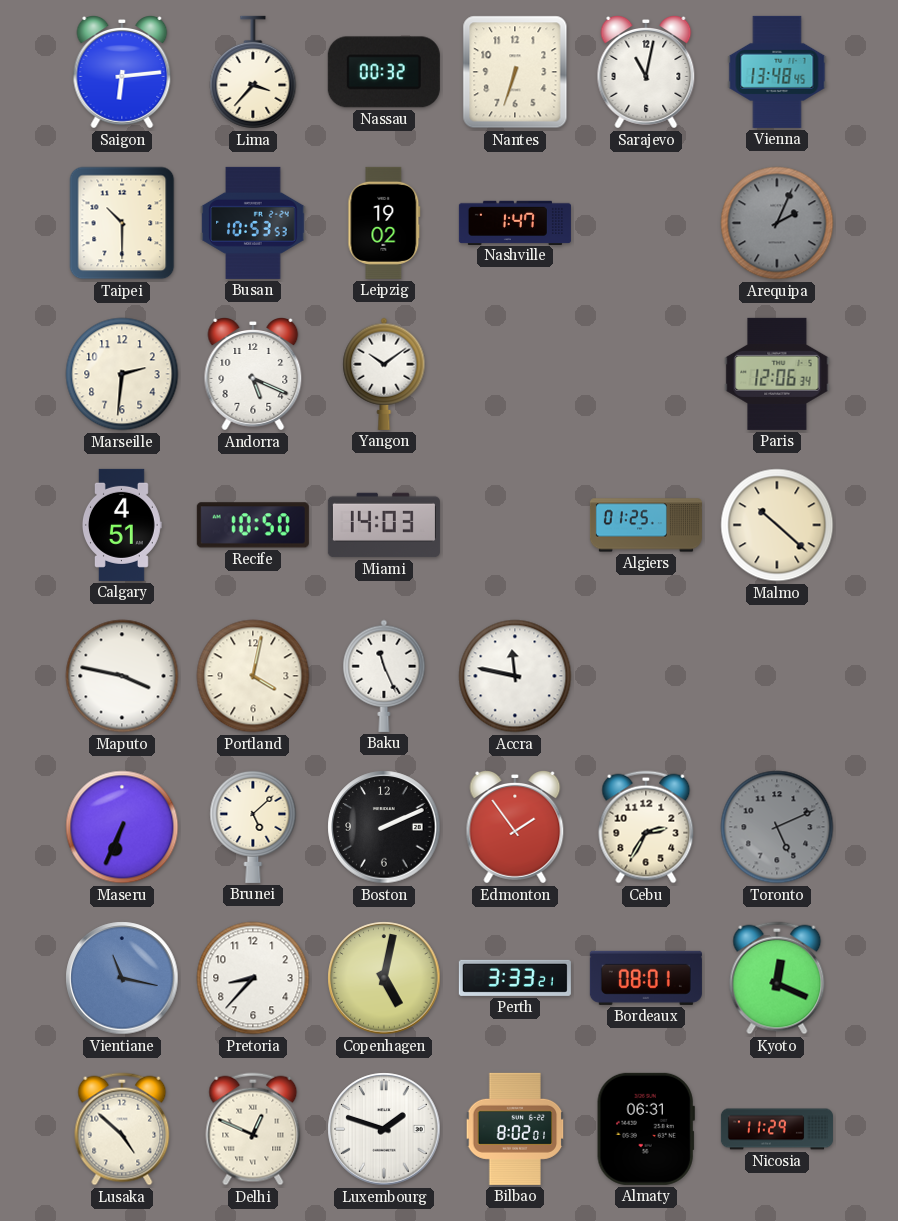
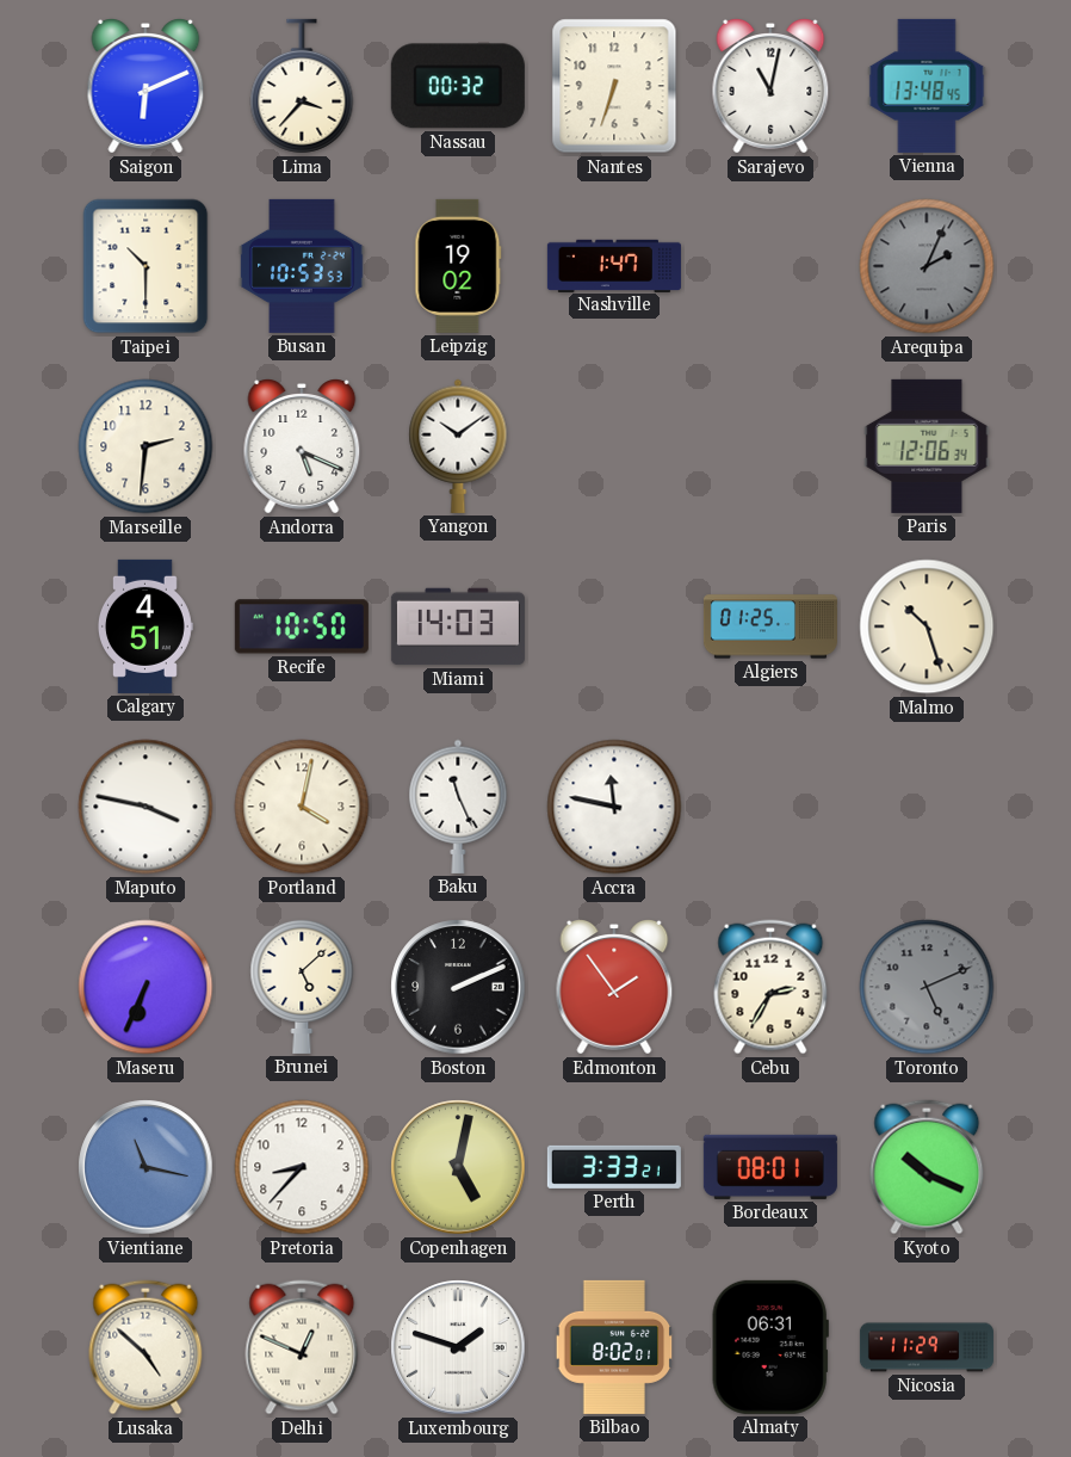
Saigon: 6:14 -> 6:11 (146, 87)
Malmo: 10:22 -> 10:27 (927, 626)
Kyoto: 12:19 -> 10:19 (927, 1167)
